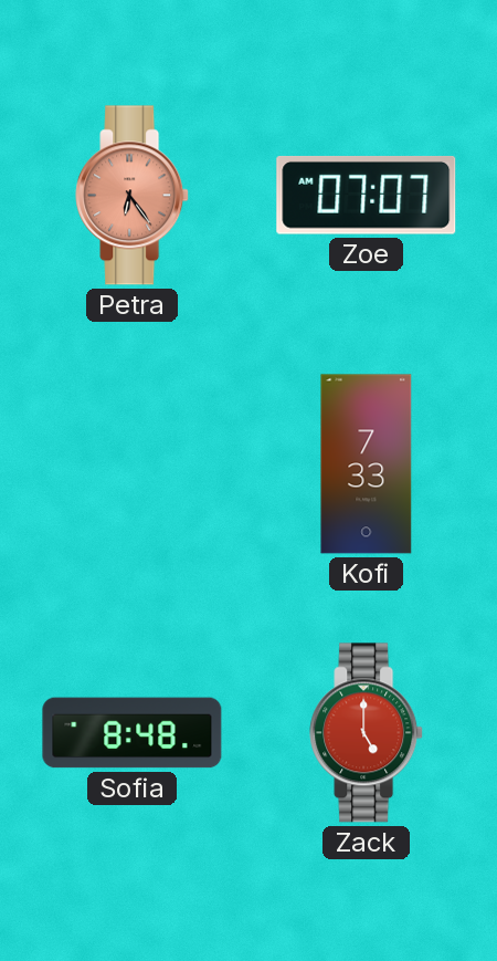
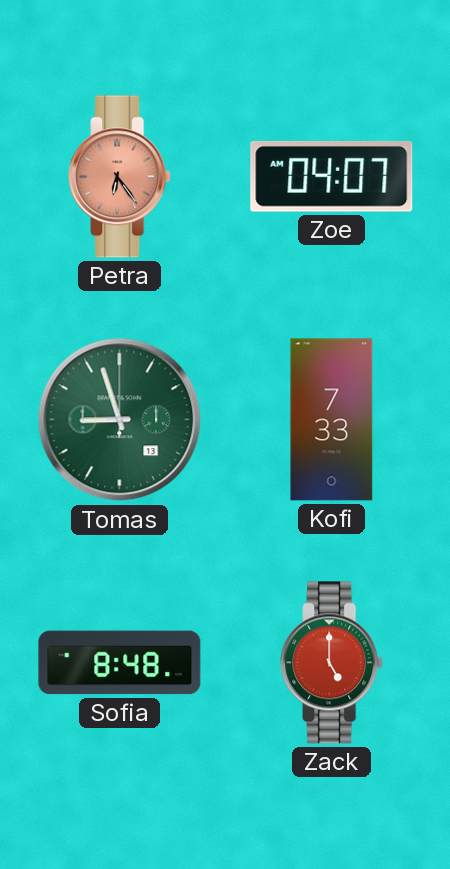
Zoe: 07:07 -> 04:07 (332, 177)
Tomas: none -> 8:57 (120, 420)
